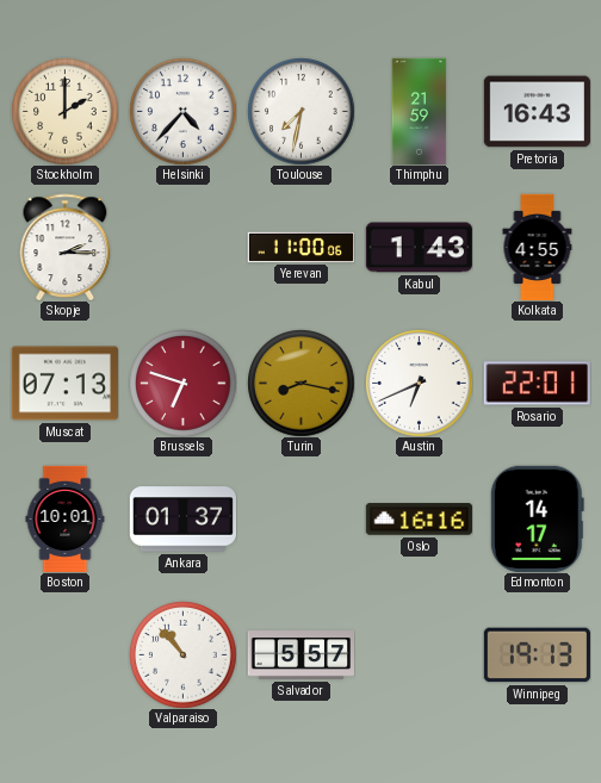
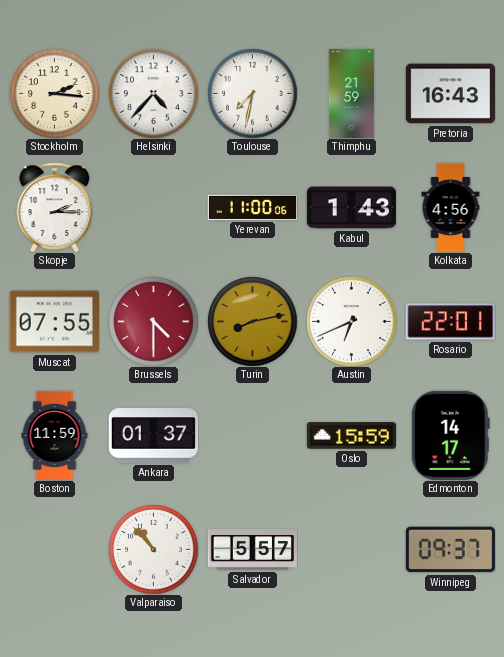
Stockholm: 2:00 -> 2:16 (54, 93)
Kolkata: 4:55 -> 4:56 (451, 207)
Muscat: 07:13 -> 07:55 (54, 322)
Brussels: 6:48 -> 4:30 (153, 321)
Turin: 8:17 -> 8:13 (252, 321)
Boston: 10:01 -> 11:59 (55, 435)
Oslo: 16:16 -> 15:59 (351, 436)
Winnipeg: 19:13 -> 09:37 (450, 550)
